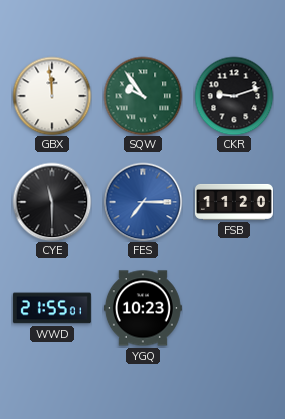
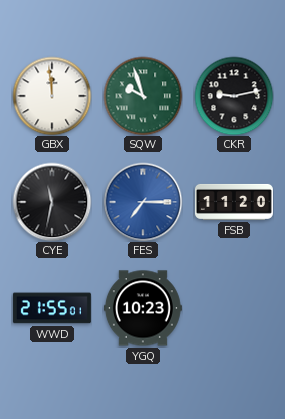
SQW: 9:54 -> 9:57 (143, 96)
CKR: 9:12 -> 9:13 (234, 96)
CYE: 11:30 -> 11:32 (52, 202)
